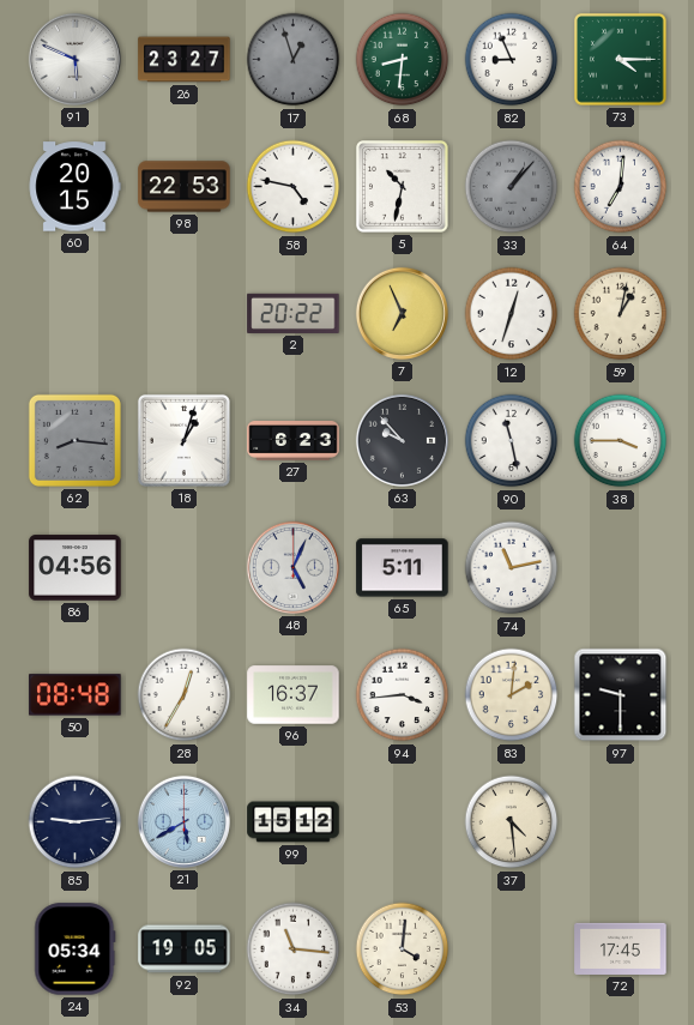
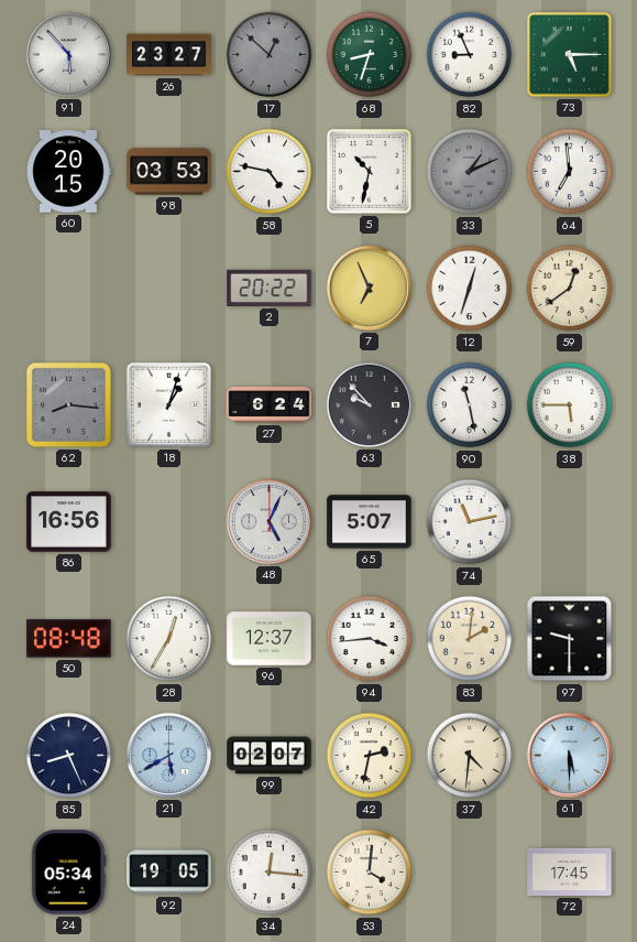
91: 5:49 -> 5:53 (68, 54)
17: 12:57 -> 12:52 (270, 55)
68: 8:31 -> 8:33 (370, 55)
73: 4:15 -> 5:15 (570, 55)
98: 22:53 -> 03:53 (169, 172)
33: 1:07 -> 1:11 (470, 172)
64: 7:01 -> 6:59 (570, 172)
59: 1:02 -> 12:39 (570, 289)
27: 6:23 -> 6:24 (270, 405)
38: 3:45 -> 5:45 (570, 405)
86: 04:56 -> 16:56 (69, 522)
65: 5:11 -> 5:07 (370, 522)
96: 16:37 -> 12:37 (270, 639)
85: 9:14 -> 8:26 (69, 756)
99: 15:12 -> 02:07 (270, 756)
42: none -> 2:32 (370, 756)
37: 4:29 -> 4:31 (470, 756)
61: none -> 5:30 (569, 755)
34: 11:16 -> 12:16 (270, 873)
